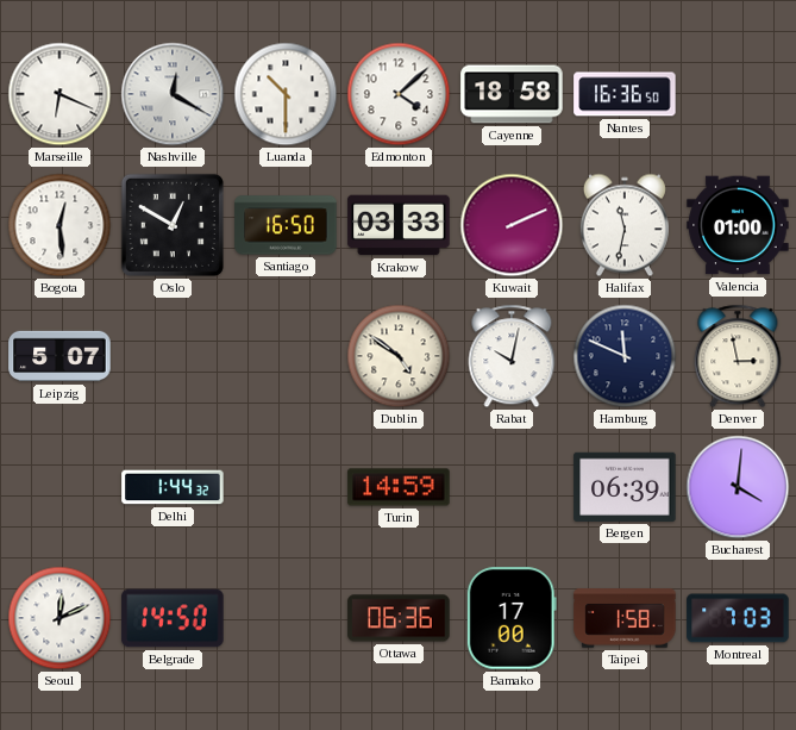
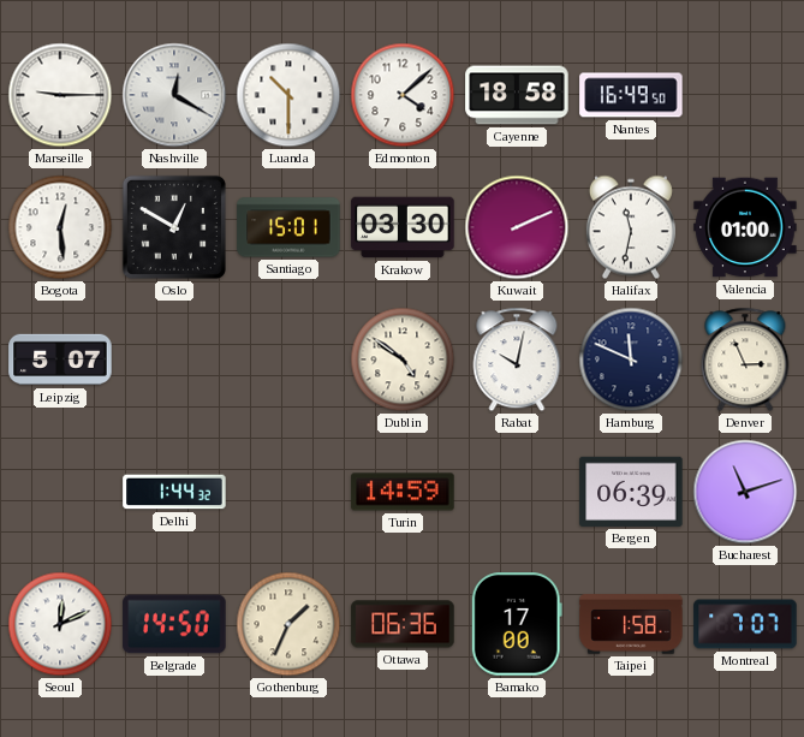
Marseille: 6:19 -> 9:15 (60, 95)
Nantes: 16:36 -> 16:49 (631, 95)
Santiago: 16:50 -> 15:01 (288, 227)
Krakow: 03:33 -> 03:30 (403, 227)
Denver: 2:58 -> 2:56 (745, 359)
Bucharest: 4:01 -> 11:12 (745, 492)
Gothenburg: none -> 1:34 (288, 624)
Montreal: 7:03 -> 7:07 (745, 624)
